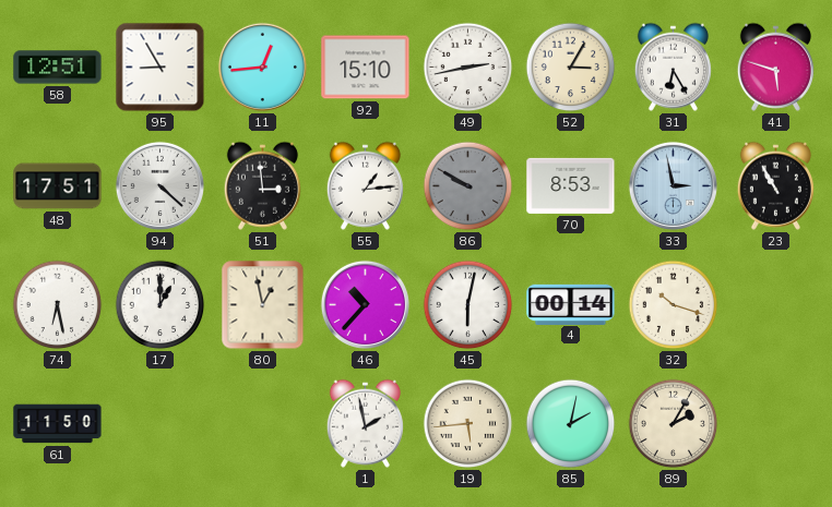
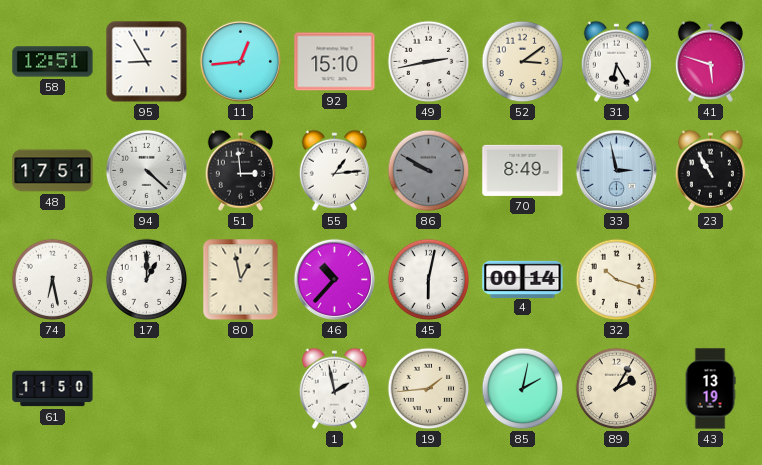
52: 3:05 -> 3:09 (523, 62)
70: 8:53 -> 8:49 (523, 170)
19: 5:44 -> 1:44 (429, 389)
43: none -> 13:19 (710, 389)
